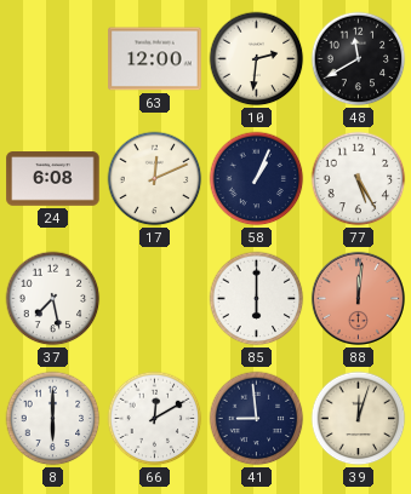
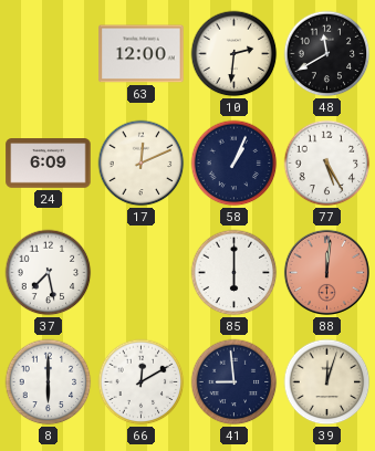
24: 6:08 -> 6:09 (49, 164)
